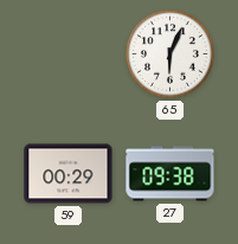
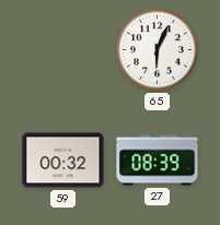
59: 00:29 -> 00:32 (63, 161)
27: 09:38 -> 08:39 (158, 161)
